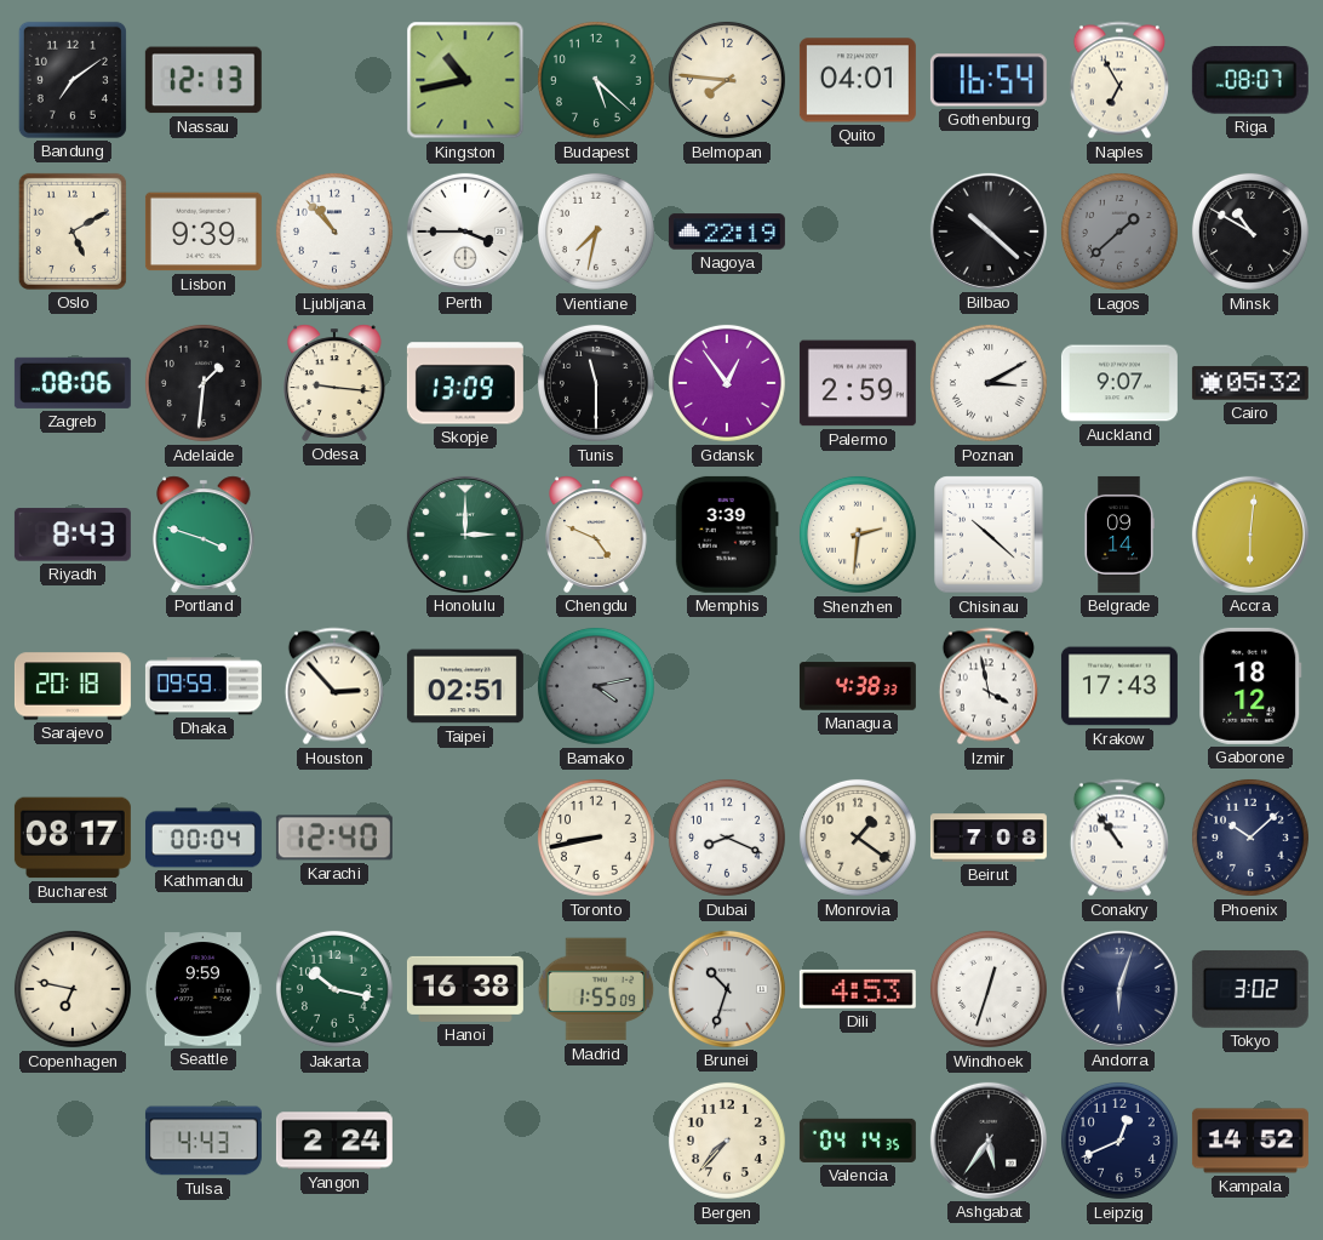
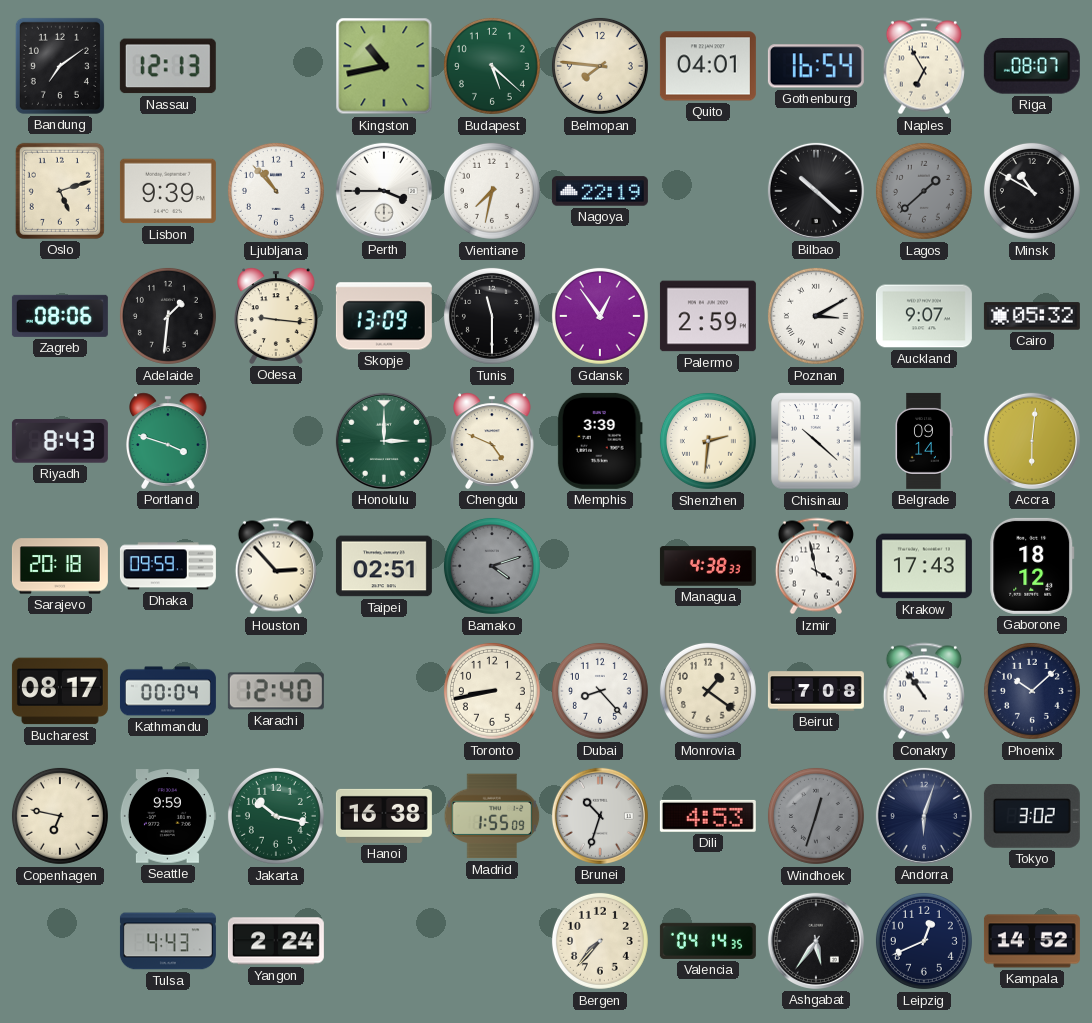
Oslo: 5:10 -> 5:12 (60, 191)
Bamako: 4:13 -> 4:12 (492, 566)
Dubai: 8:19 -> 8:23 (600, 691)
Windhoek dial: white -> grey (816, 816)
